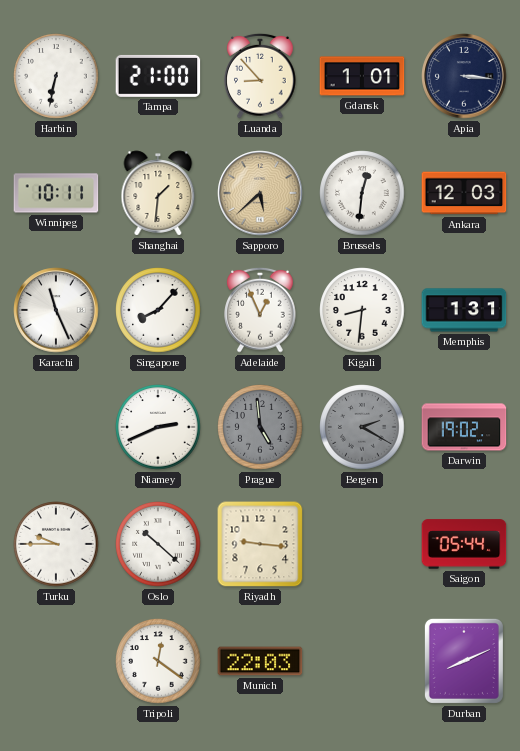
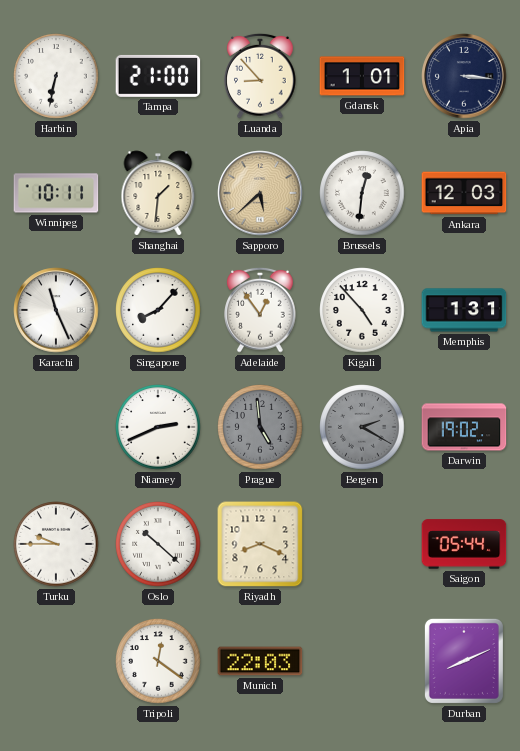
Adelaide: 12:56 -> 12:54 (260, 310)
Kigali: 8:31 -> 4:53 (362, 310)
Riyadh: 9:16 -> 8:19 (260, 544)
